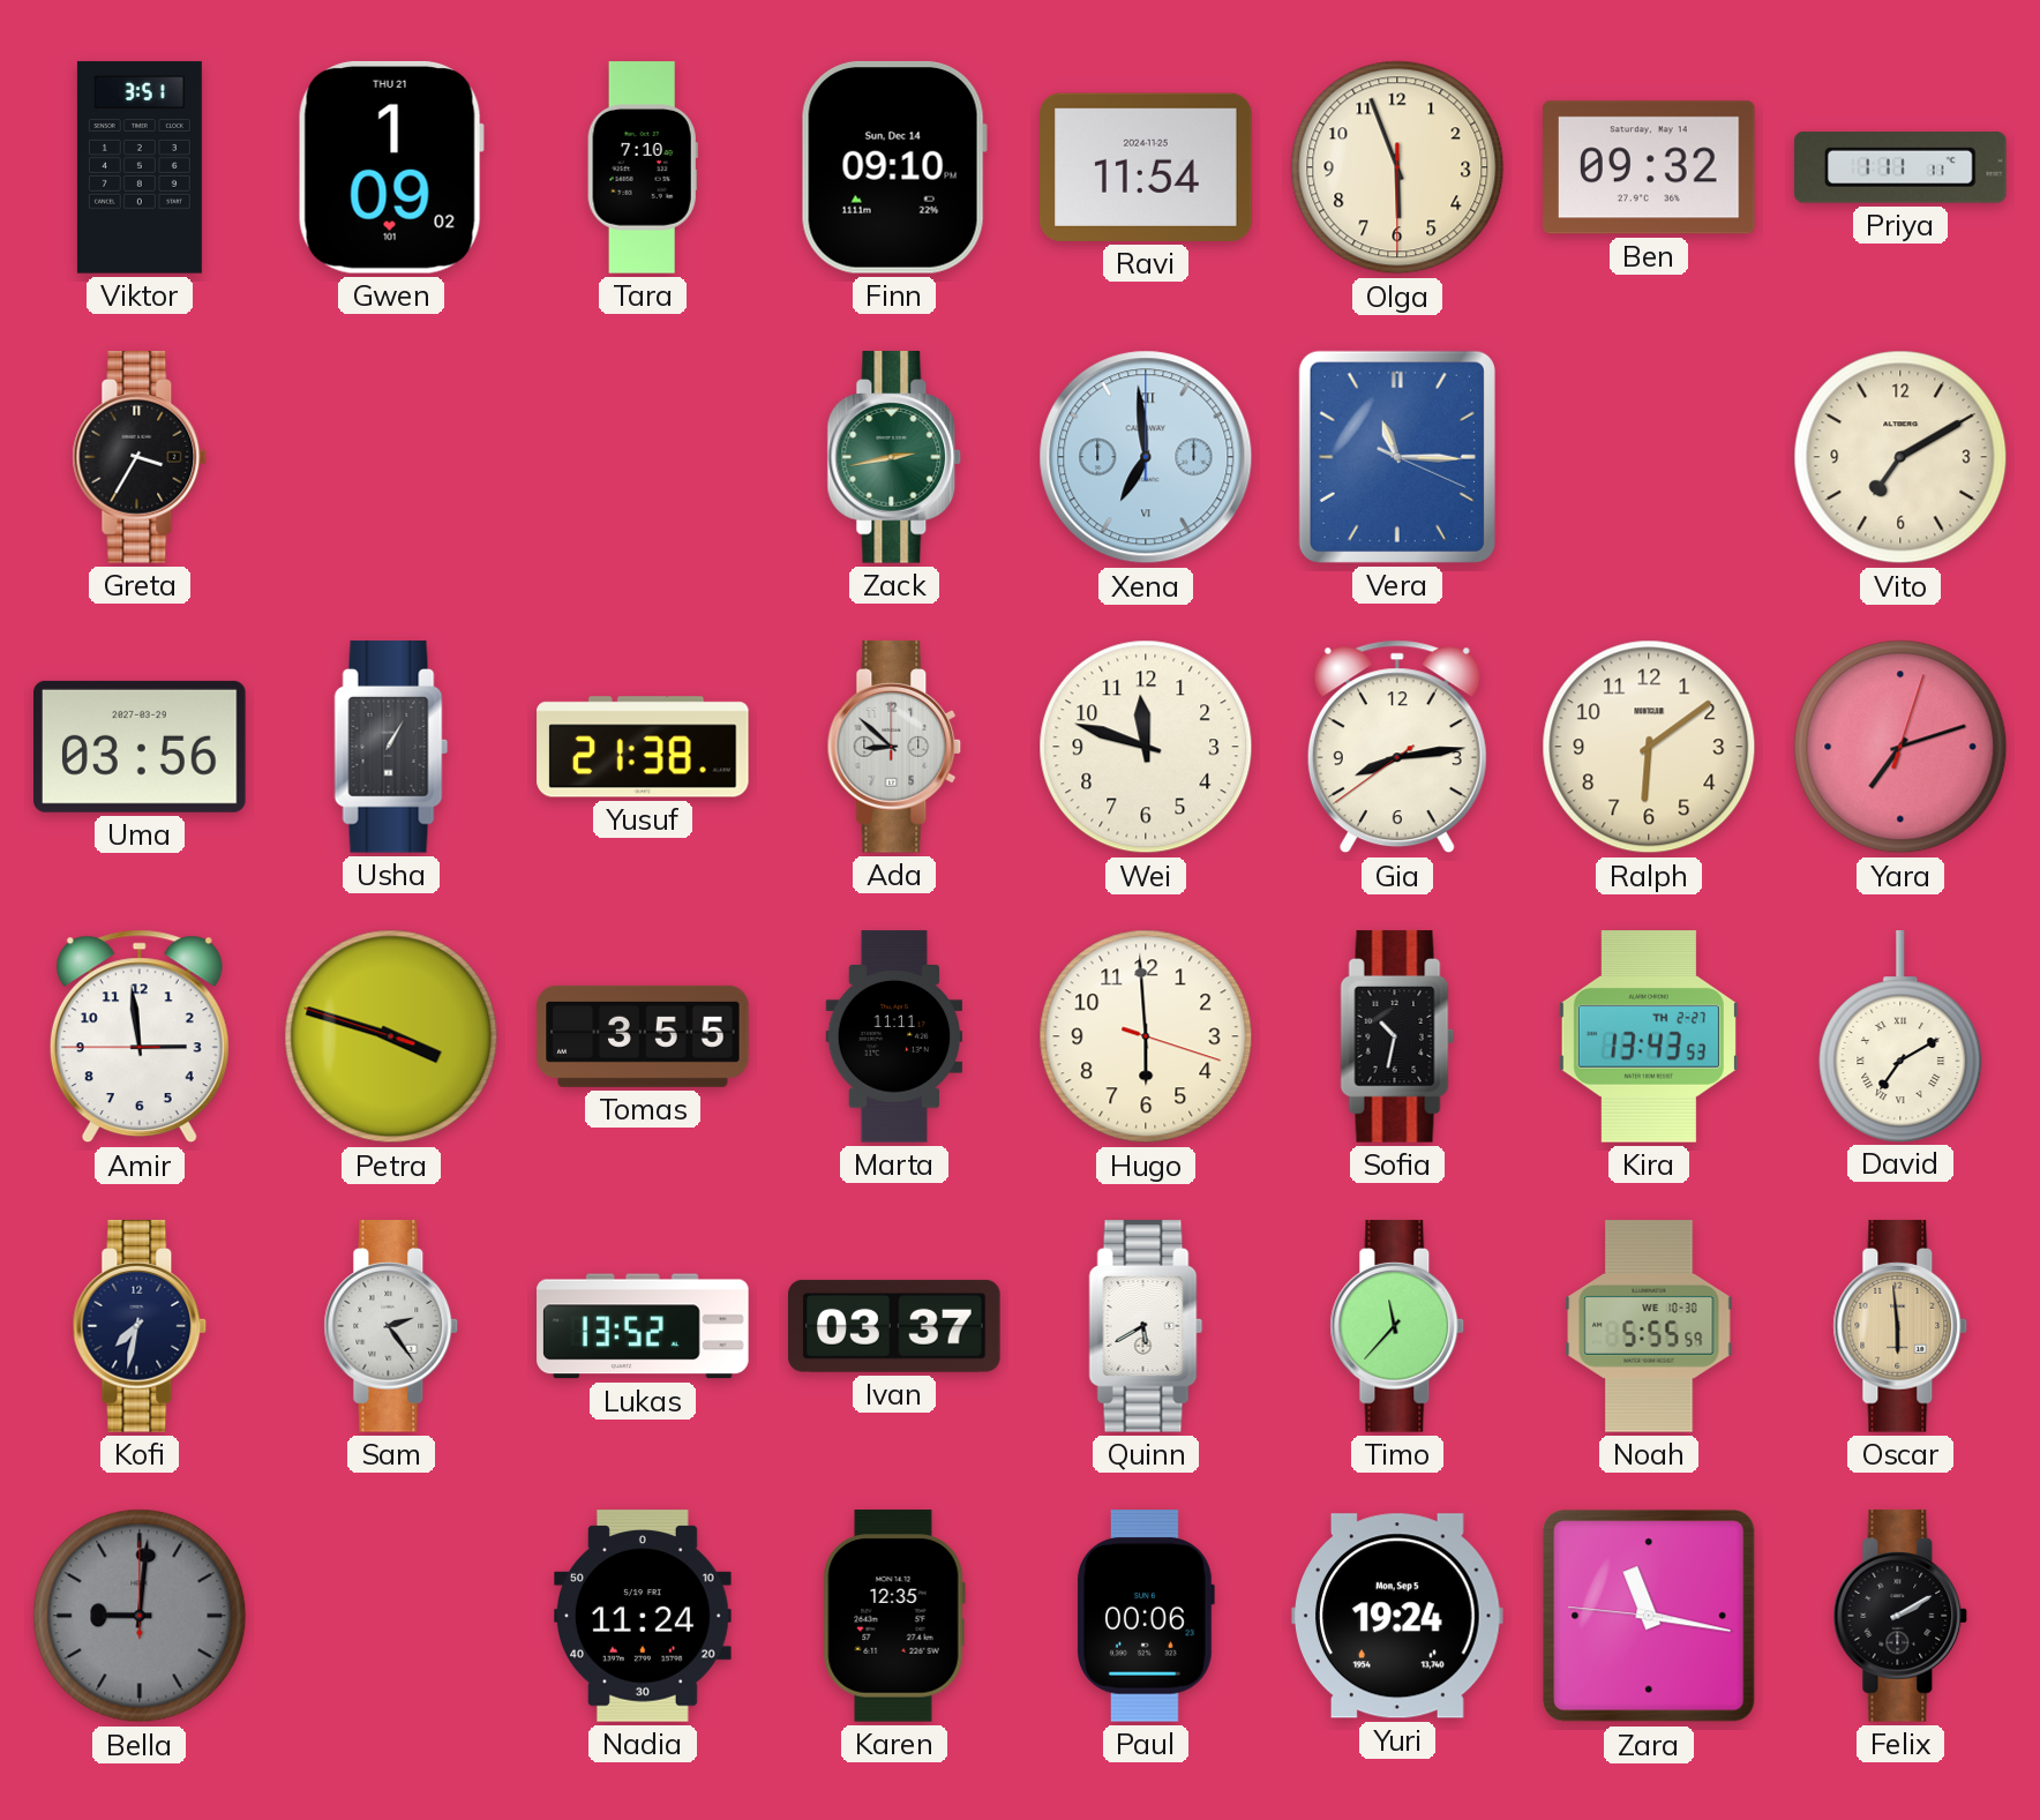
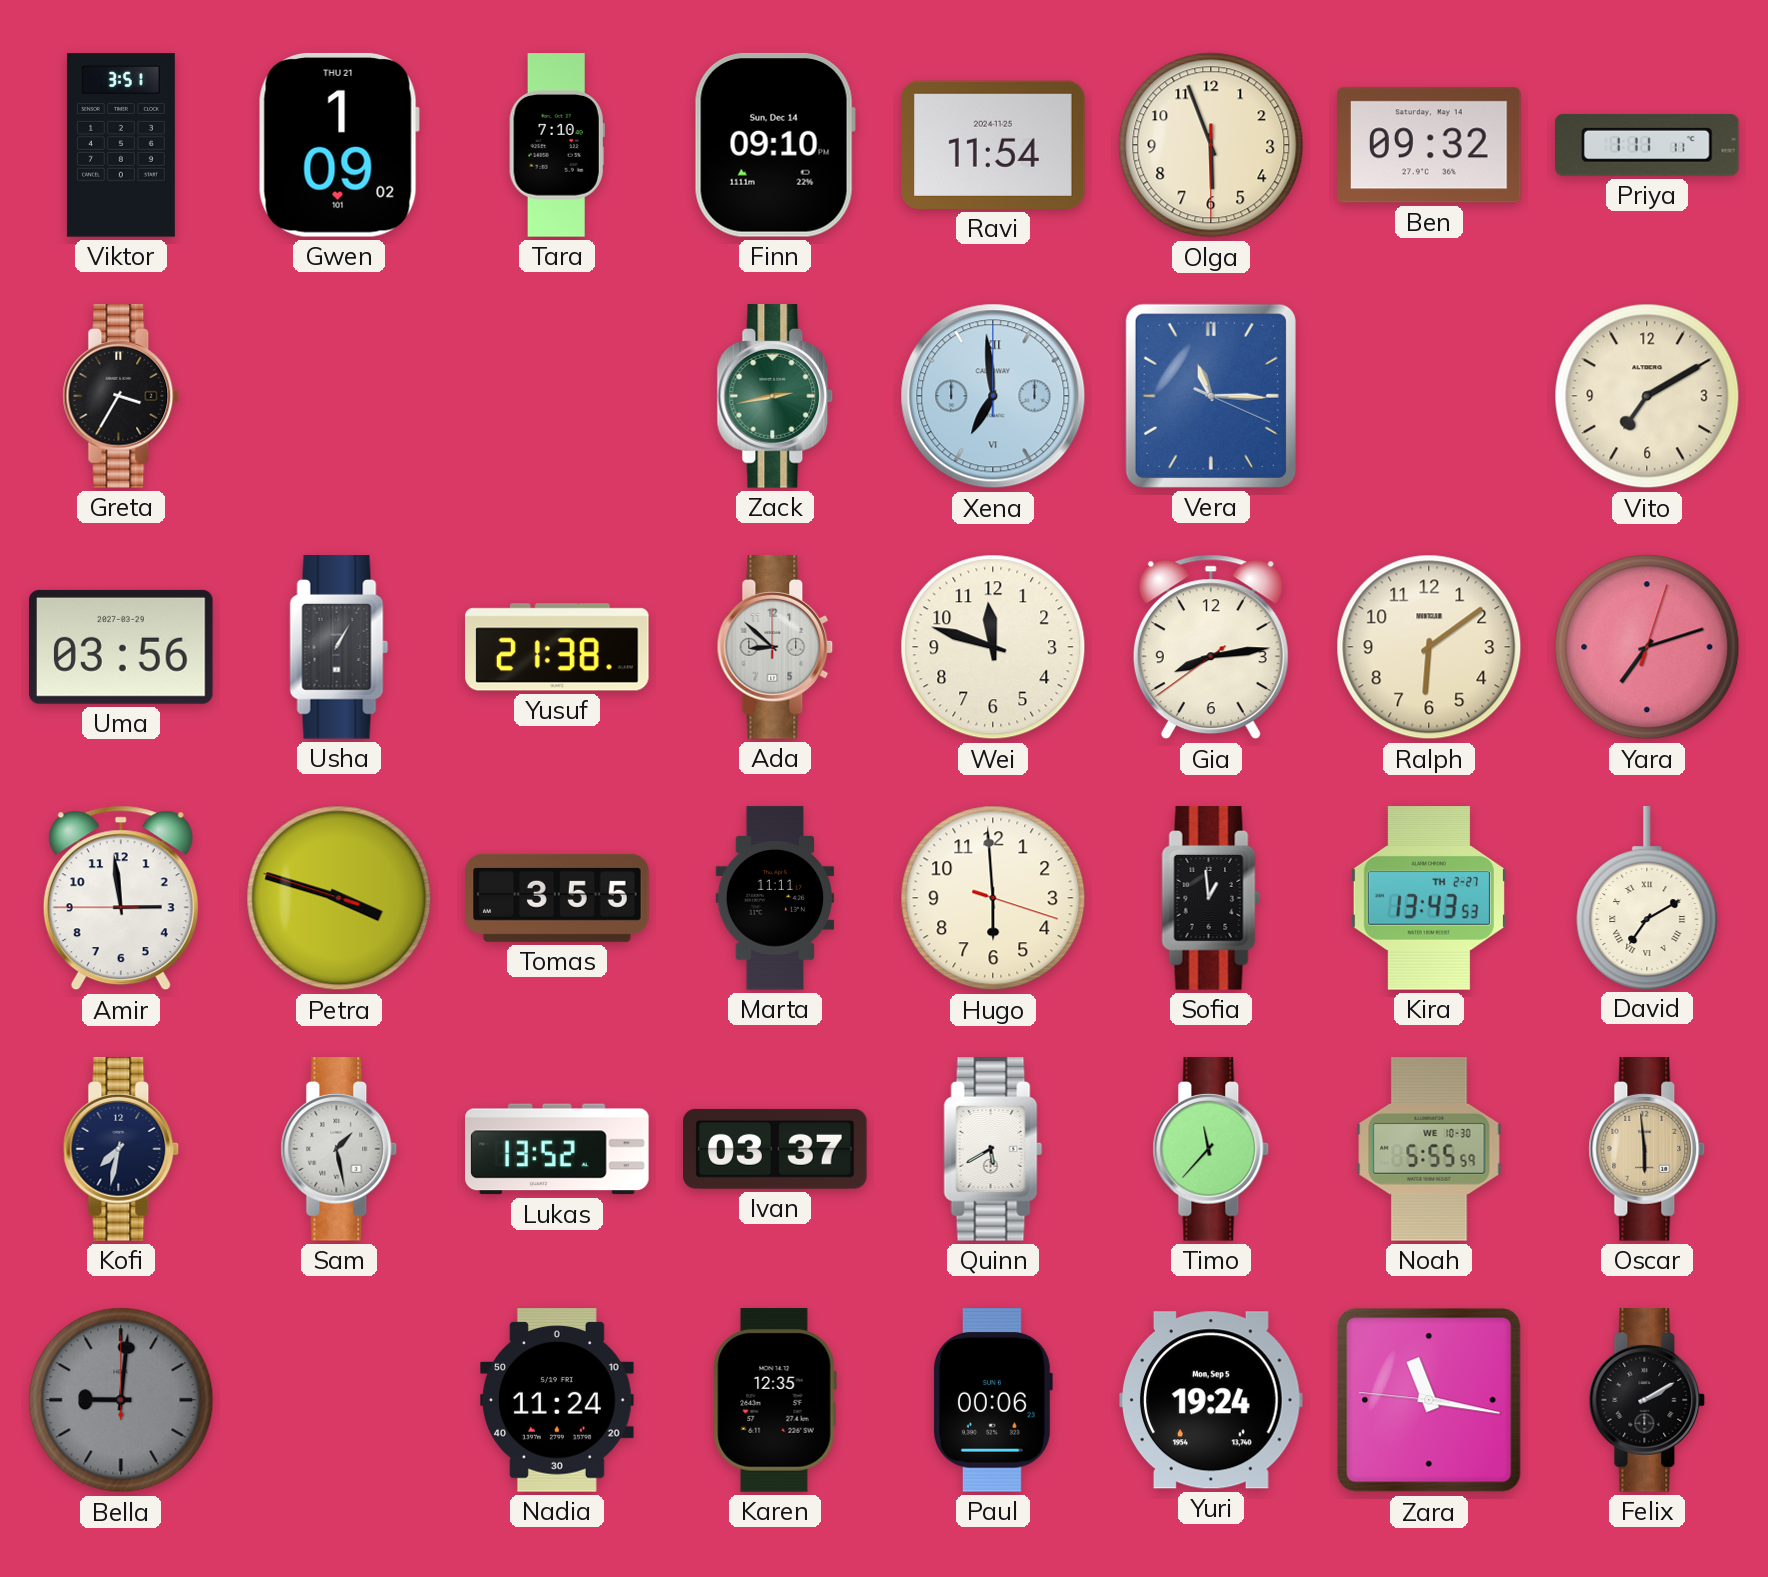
Sofia: 10:32 -> 12:59 (1211, 898)
Sam: 2:24 -> 1:28 (339, 1149)
